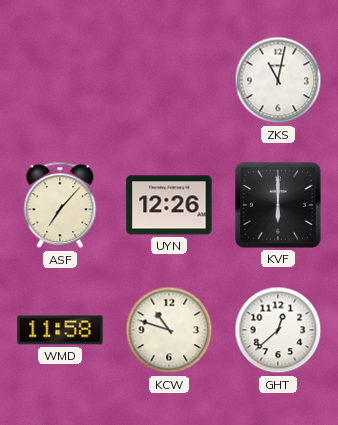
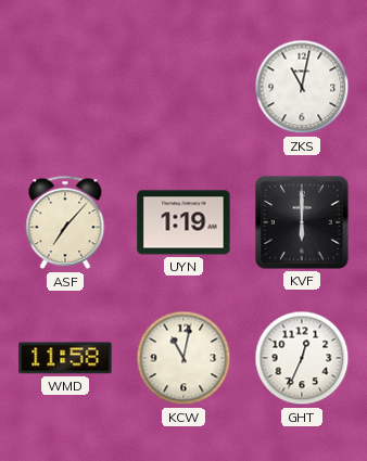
UYN: 12:26 -> 1:19 (184, 222)
KCW: 10:48 -> 11:02 (184, 358)
GHT: 12:38 -> 12:34 (302, 358)
